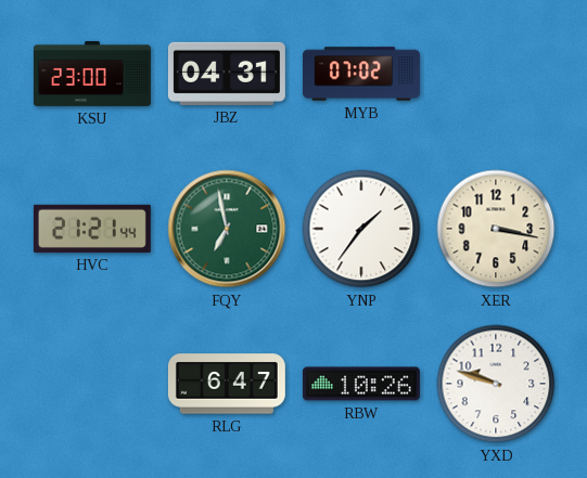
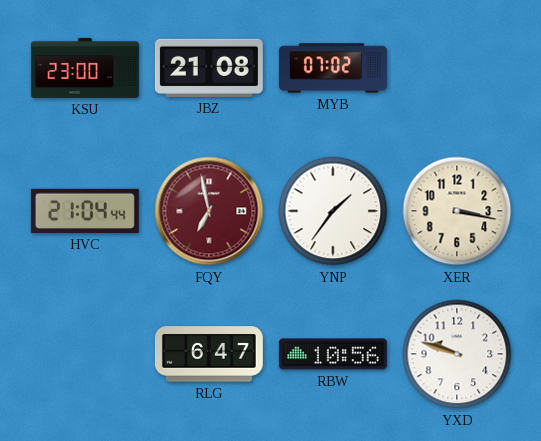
JBZ: 04:31 -> 21:08 (209, 68)
HVC: 21:21 -> 21:04 (85, 211)
FQY dial: green -> burgundy (209, 211)
RBW: 10:26 -> 10:56 (333, 354)
